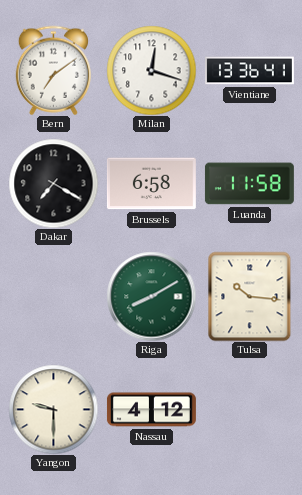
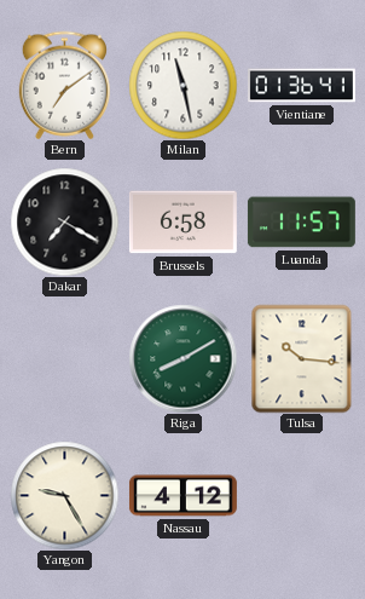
Milan: 12:18 -> 11:28 (182, 85)
Vientiane: 13:36 -> 01:36 (301, 86)
Luanda: 11:58 -> 11:57 (301, 223)
Yangon: 9:30 -> 9:25 (64, 495)
